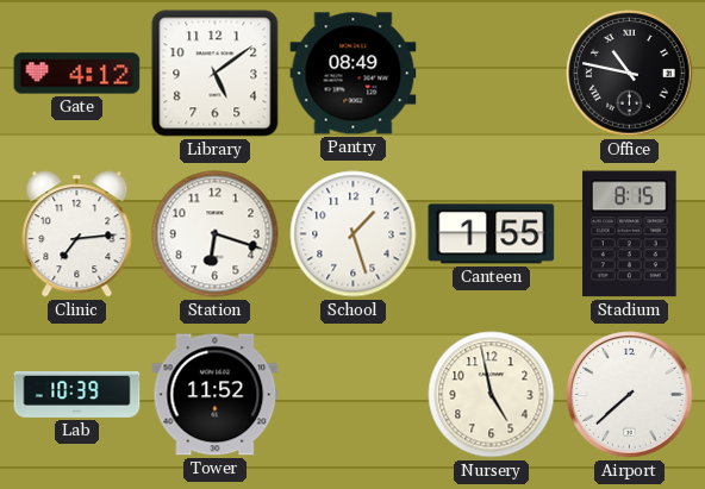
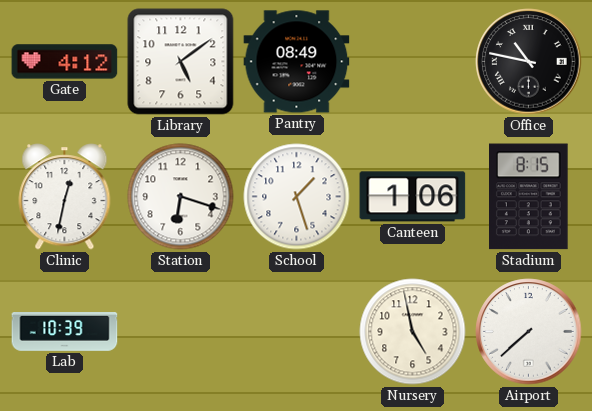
Clinic: 7:14 -> 12:32 (65, 197)
Canteen: 1:55 -> 1:06 (413, 197)
Tower: 11:52 -> none (216, 395)
